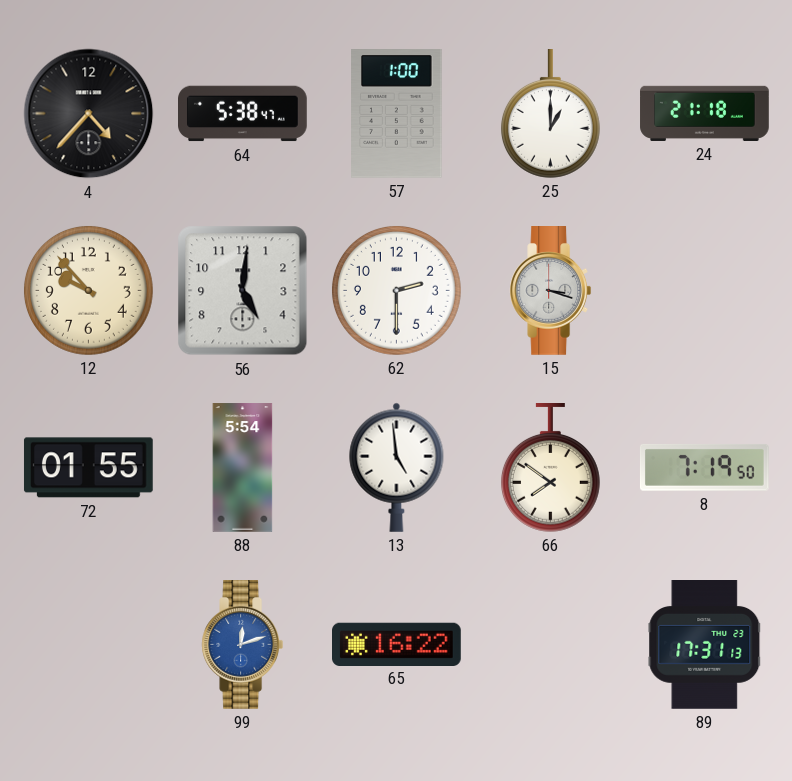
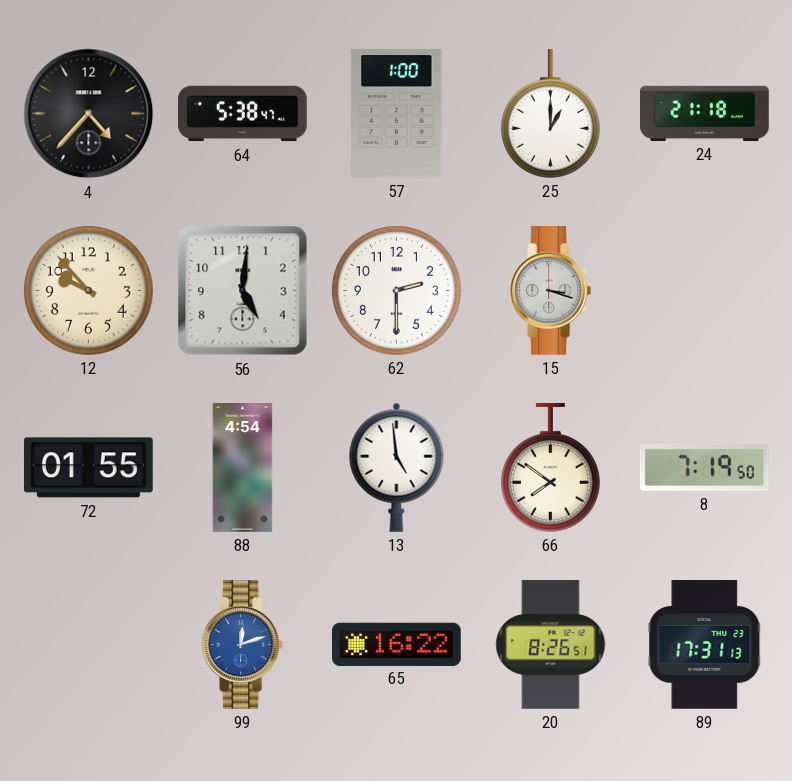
88: 5:54 -> 4:54 (243, 468)
20: none -> 8:26 (551, 645)
